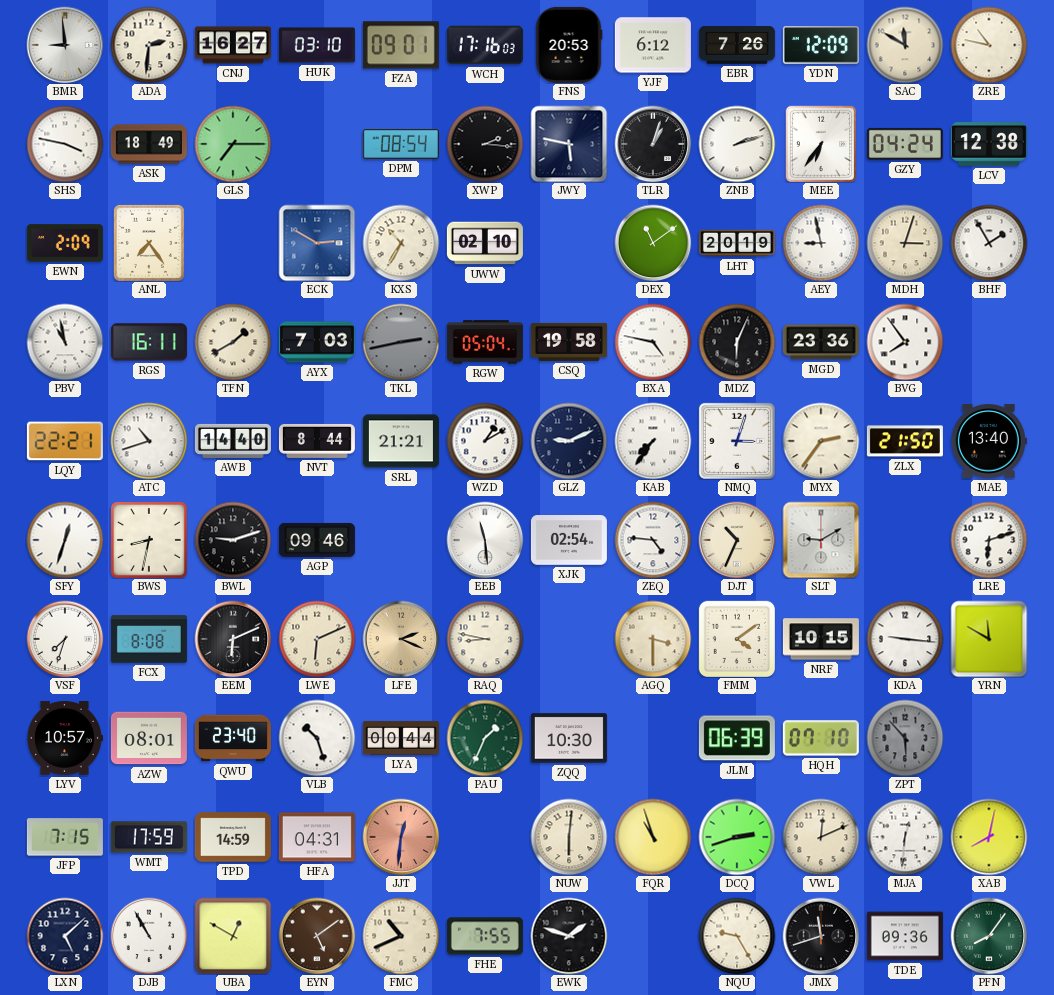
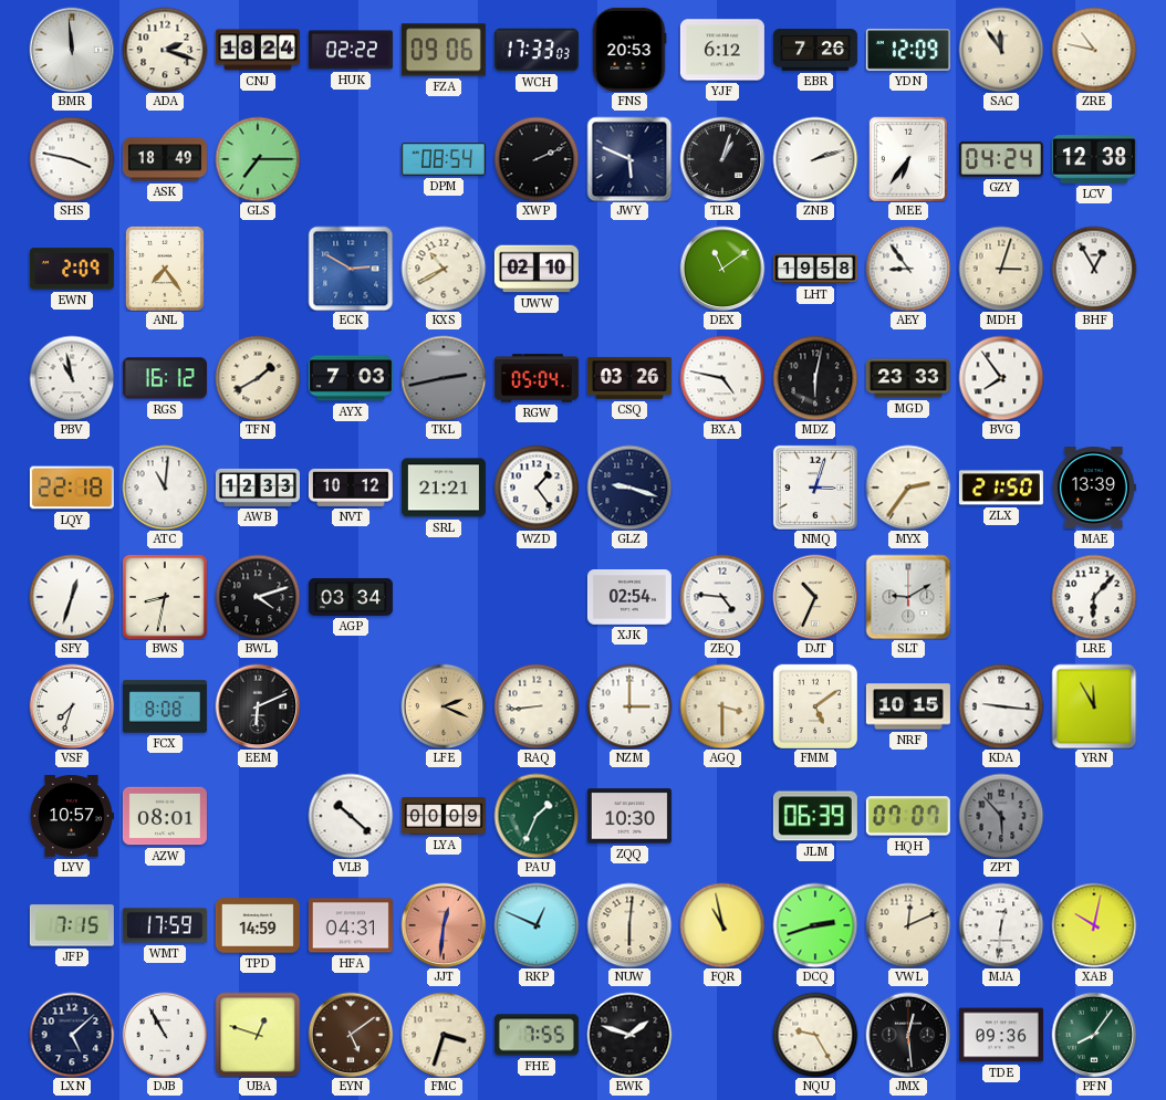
BMR: 8:59 -> 11:59 (72, 50)
ADA: 2:31 -> 2:18 (165, 50)
CNJ: 16:27 -> 18:24 (258, 50)
HUK: 03:10 -> 02:22 (351, 50)
FZA: 09:01 -> 09:06 (444, 50)
WCH: 17:16 -> 17:33 (537, 50)
SAC: 11:50 -> 11:54 (1001, 50)
XWP: 2:16 -> 2:11 (537, 159)
JWY: 5:47 -> 5:49 (629, 159)
KXS: 10:35 -> 10:40 (444, 269)
LHT: 20:19 -> 19:58 (815, 269)
AEY: 8:58 -> 8:54 (908, 269)
BHF: 1:55 -> 12:55 (1094, 269)
RGS: 16:11 -> 16:12 (165, 378)
CSQ: 19:58 -> 03:26 (629, 378)
MDZ: 6:04 -> 6:02 (815, 378)
MGD: 23:36 -> 23:33 (908, 378)
LQY: 22:21 -> 22:18 (72, 488)
ATC: 10:42 -> 11:01 (165, 488)
AWB: 14:40 -> 12:33 (258, 488)
NVT: 8:44 -> 10:12 (351, 488)
WZD: 1:10 -> 1:24 (537, 488)
GLZ: 9:11 -> 9:18 (629, 488)
KAB: 7:36 -> none (653, 441)
MAE: 13:40 -> 13:39 (1094, 488)
BWL: 9:12 -> 4:12 (258, 597)
AGP: 09:46 -> 03:34 (351, 597)
EEB: 11:29 -> none (485, 540)
LRE: 6:12 -> 6:07 (1094, 597)
LWE: 6:11 -> none (317, 639)
RAQ: 8:47 -> 8:44 (537, 706)
NZM: none -> 3:00 (629, 706)
FMM: 4:09 -> 5:09 (814, 705)
YRN: 11:50 -> 11:55 (1094, 706)
QWU: 23:40 -> none (233, 738)
VLB: 10:27 -> 10:22 (351, 816)
LYA: 00:44 -> 00:09 (444, 816)
HQH: 07:10 -> 07:07 (908, 816)
RKP: none -> 12:49 (537, 925)
FQR: 10:57 -> 10:58 (722, 925)
XAB: 8:02 -> 10:02 (1094, 925)
UBA: 12:50 -> 12:48 (258, 1035)
FMC: 10:41 -> 3:33 (444, 1035)
JMX: 11:42 -> 12:29 (908, 1035)
